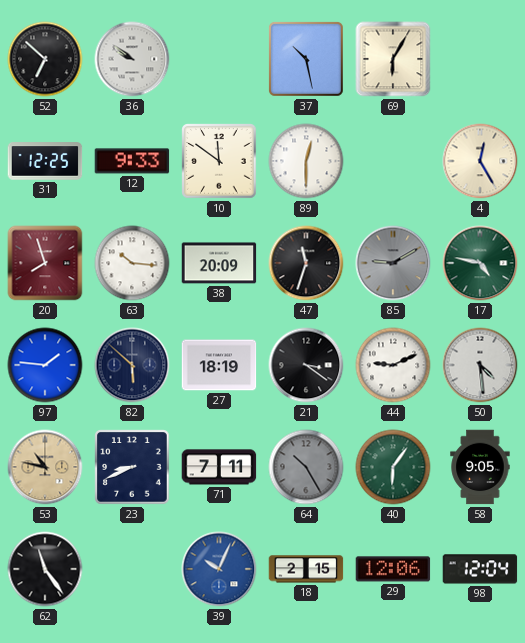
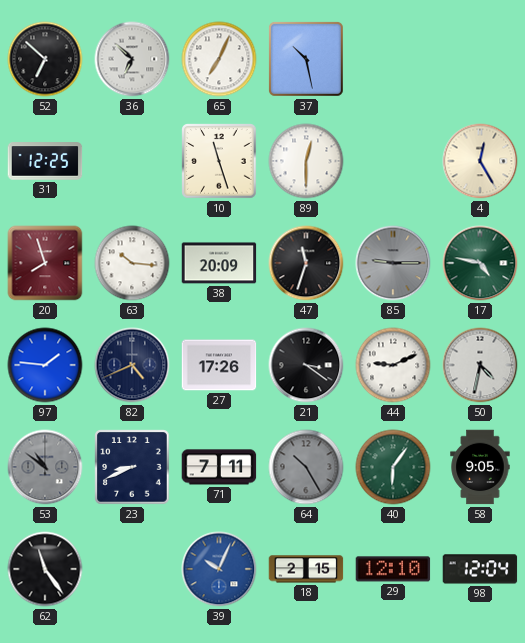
36: 9:51 -> 6:52 (132, 59)
65: none -> 7:04 (219, 59)
69: 6:05 -> none (393, 59)
12: 9:33 -> none (132, 161)
10: 11:51 -> 11:27 (219, 161)
85: 9:10 -> 9:15 (393, 263)
82: 5:52 -> 4:41 (132, 365)
27: 18:19 -> 17:26 (219, 365)
50: 4:29 -> 4:32 (480, 365)
53: 10:47 -> 10:51 (45, 467)
53 dial: champagne -> grey (45, 467)
29: 12:06 -> 12:10 (393, 569)
